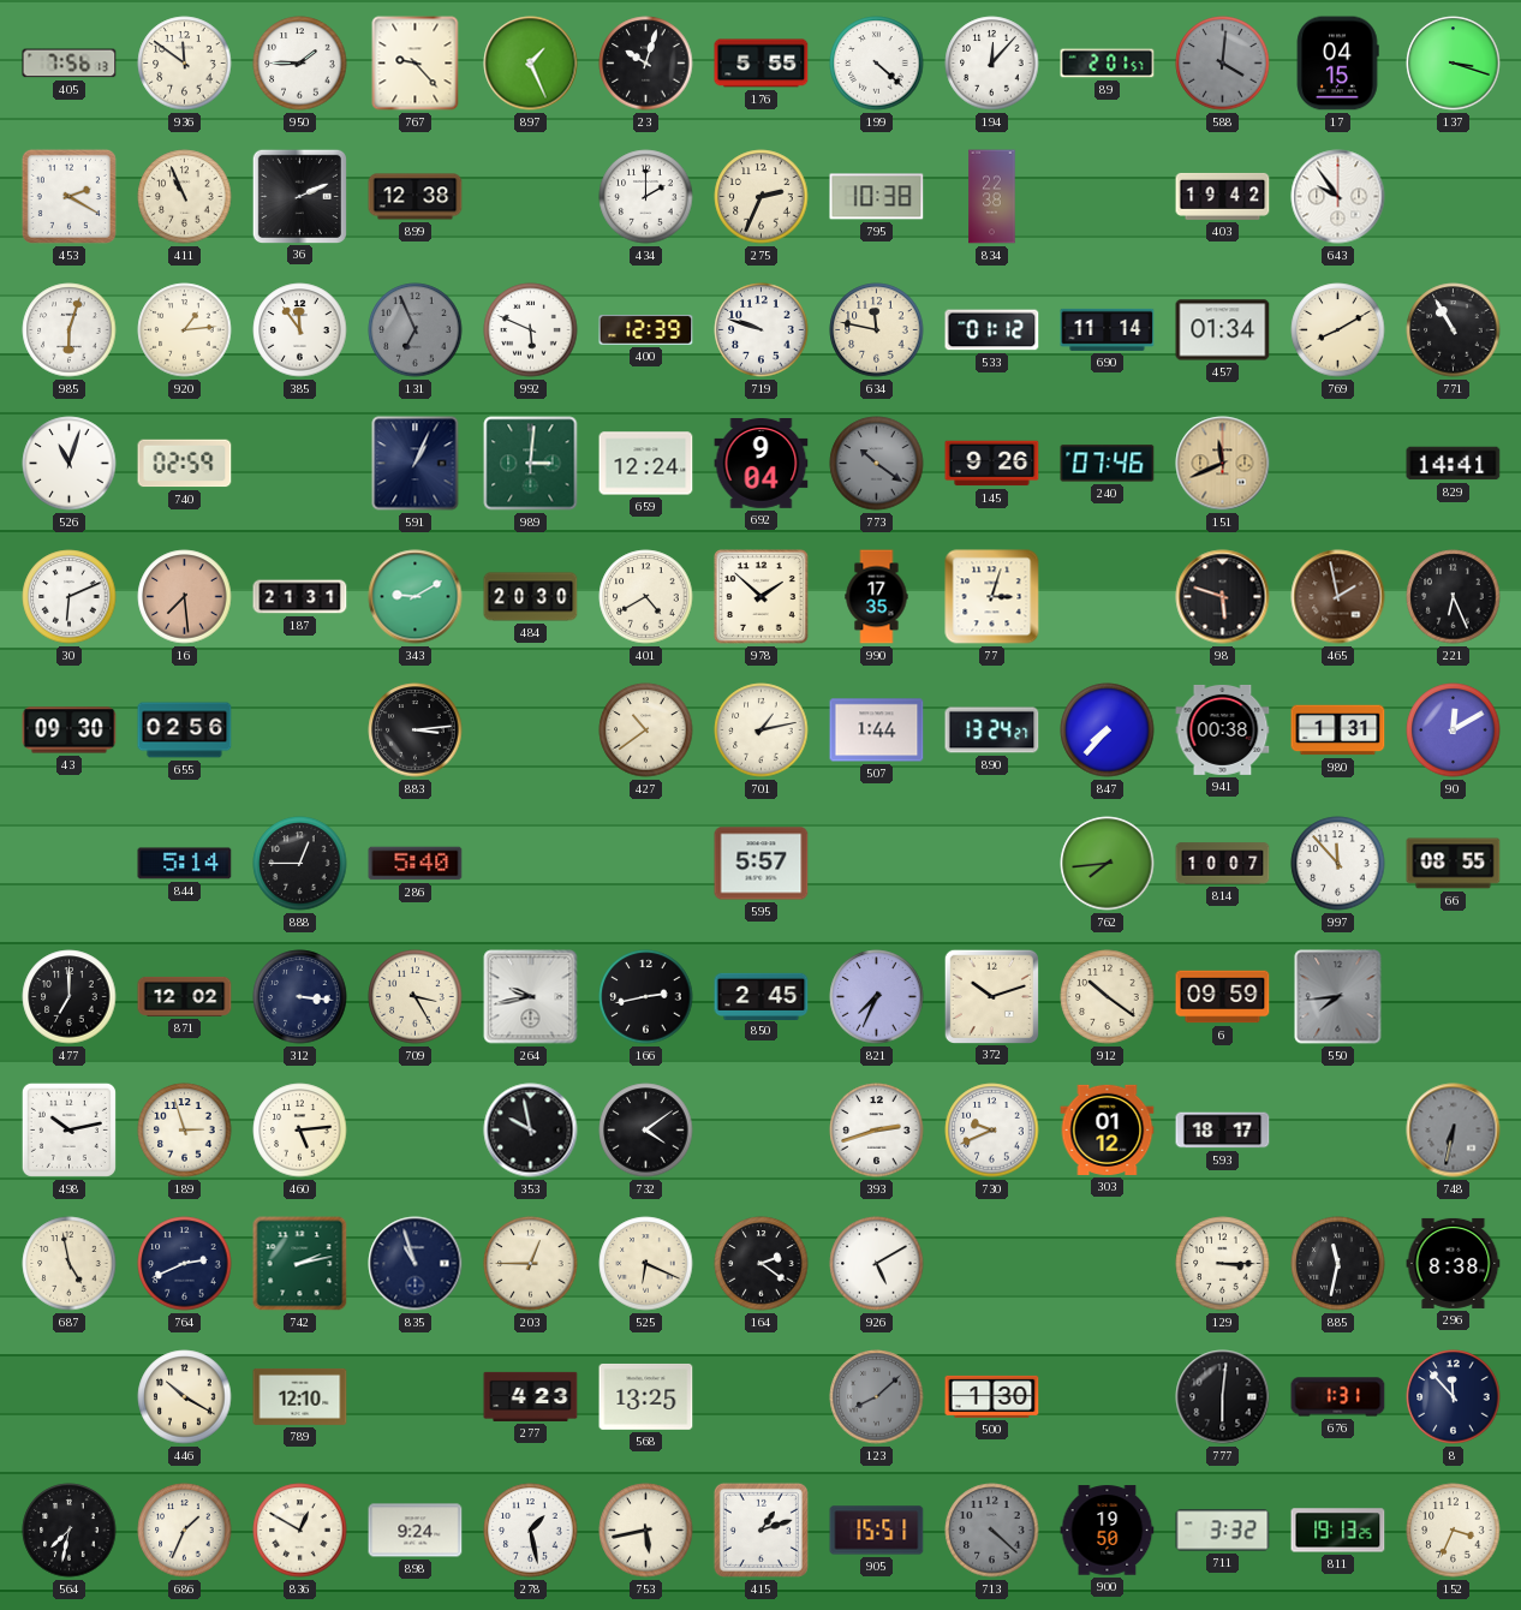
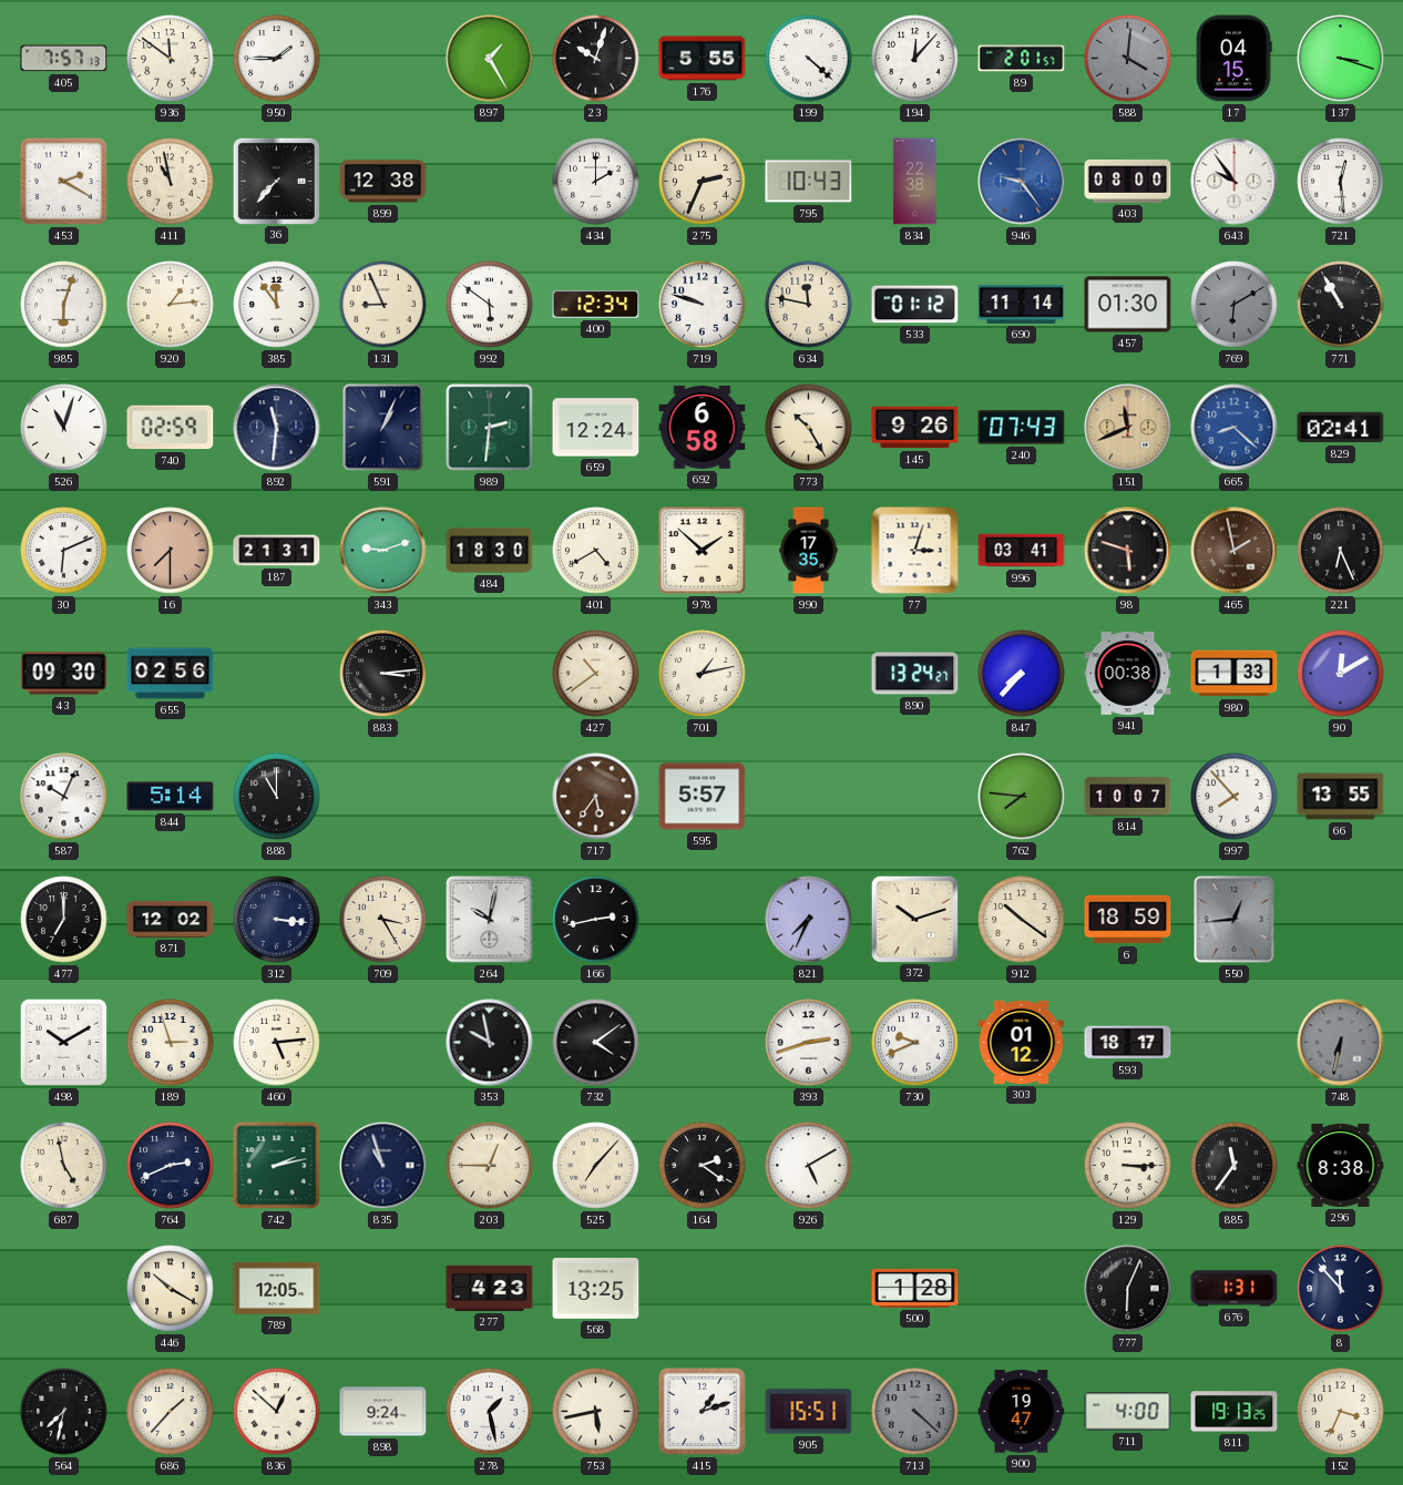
405: 7:56 -> 7:57 (64, 59)
767: 9:23 -> none (416, 64)
897: 1:26 -> 1:25 (490, 59)
411: 10:56 -> 10:58 (171, 182)
36: 2:11 -> 7:37 (276, 181)
795: 10:38 -> 10:43 (809, 182)
946: none -> 9:24 (1022, 182)
403: 19:42 -> 08:00 (1128, 181)
721: none -> 12:29 (1341, 182)
131: 6:56 -> 8:56 (383, 305)
131 dial: grey -> cream (383, 305)
992: 5:49 -> 5:51 (490, 305)
400: 12:39 -> 12:34 (596, 305)
457: 01:34 -> 01:30 (1128, 305)
769: 8:10 -> 6:10 (1235, 305)
769 dial: cream -> grey (1235, 305)
892: none -> 11:31 (277, 428)
989: 3:01 -> 2:31 (490, 428)
692: 9:04 -> 6:58 (703, 428)
773: 10:21 -> 10:25 (809, 428)
773 dial: grey -> cream (809, 428)
240: 07:46 -> 07:43 (1022, 428)
665: none -> 8:22 (1235, 428)
829: 14:41 -> 02:41 (1341, 428)
16: 7:29 -> 7:30 (171, 551)
343: 9:10 -> 9:12 (383, 551)
484: 20:30 -> 18:30 (490, 551)
996: none -> 03:41 (1022, 551)
507: 1:44 -> none (877, 731)
980: 1:31 -> 1:33 (1235, 674)
587: none -> 10:04 (64, 797)
888: 12:45 -> 11:00 (277, 797)
286: 5:40 -> none (416, 864)
717: none -> 5:36 (596, 797)
762: 7:44 -> 7:46 (1022, 797)
997: 11:53 -> 7:53 (1235, 797)
66: 08:55 -> 13:55 (1341, 797)
264: 9:43 -> 10:02 (490, 920)
850: 2:45 -> none (762, 996)
6: 09:59 -> 18:59 (1128, 920)
550: 7:44 -> 12:44 (1235, 920)
498: 10:13 -> 10:10 (63, 1042)
525: 6:19 -> 7:07 (596, 1166)
885: 11:32 -> 11:36 (1235, 1166)
789: 12:10 -> 12:05 (277, 1288)
123: 8:08 -> none (877, 1397)
500: 1:30 -> 1:28 (915, 1288)
777: 6:01 -> 6:04 (1128, 1289)
686: 1:34 -> 1:37 (171, 1412)
836: 12:50 -> 12:52 (277, 1412)
900: 19:50 -> 19:47 (1022, 1412)
711: 3:32 -> 4:00 (1128, 1412)
